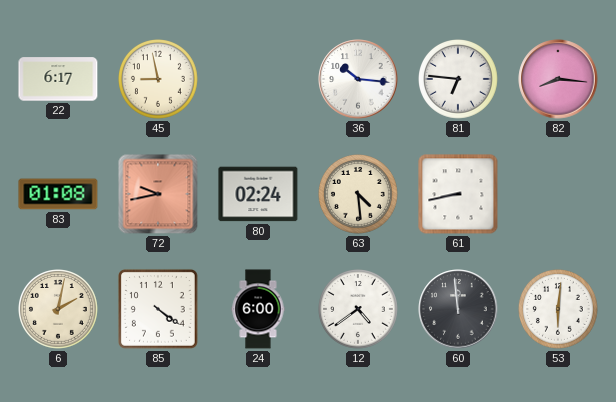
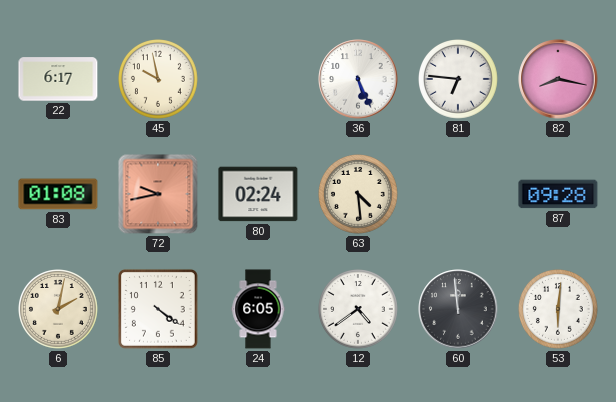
45: 8:58 -> 9:58 (159, 80)
36: 10:16 -> 5:26 (358, 79)
82: 8:16 -> 8:17 (558, 79)
61: 8:43 -> none (458, 194)
87: none -> 09:28 (558, 194)
24: 6:00 -> 6:05 (258, 309)
